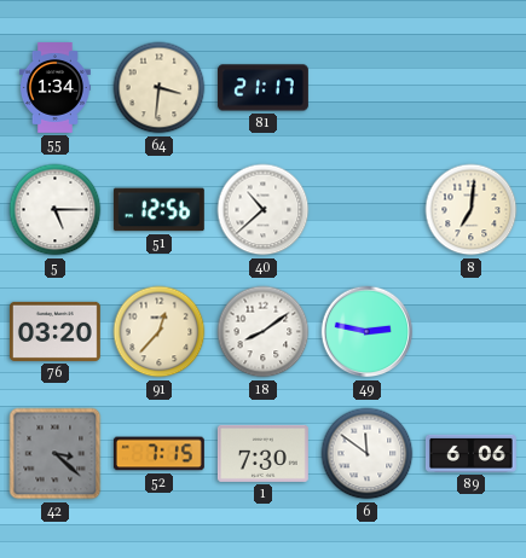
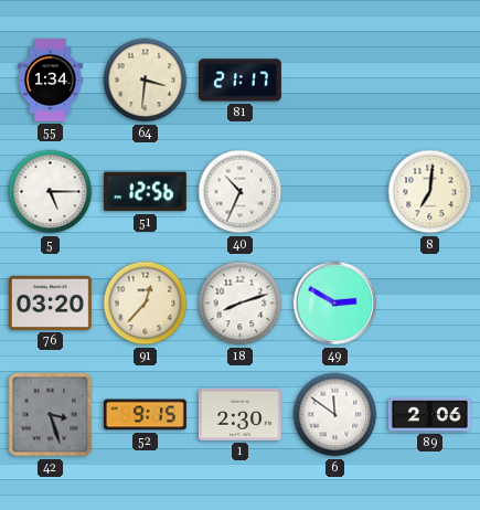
40: 10:38 -> 10:34 (241, 192)
18: 8:09 -> 8:12 (241, 304)
49: 2:47 -> 2:50 (335, 304)
42: 3:22 -> 3:27 (51, 415)
52: 7:15 -> 9:15 (145, 415)
1: 7:30 -> 2:30 (239, 414)
89: 6:06 -> 2:06 (429, 414)
